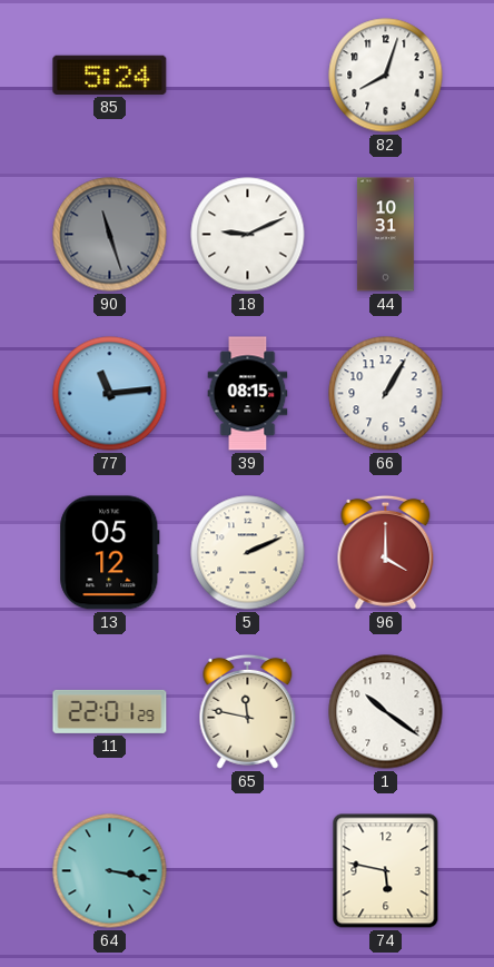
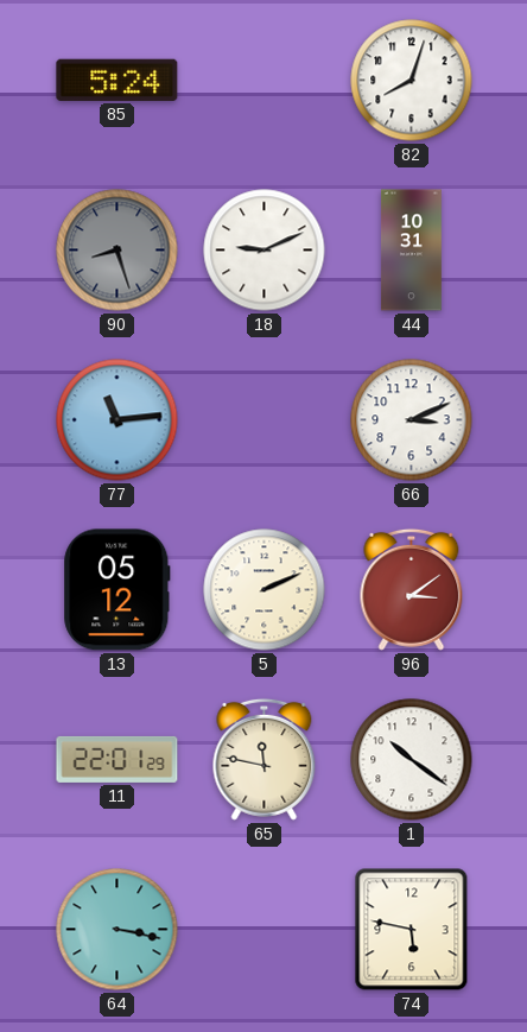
90: 11:27 -> 8:27 (118, 251)
39: 08:15 -> none (248, 394)
66: 1:05 -> 3:11 (412, 420)
96: 4:00 -> 3:09 (412, 589)
